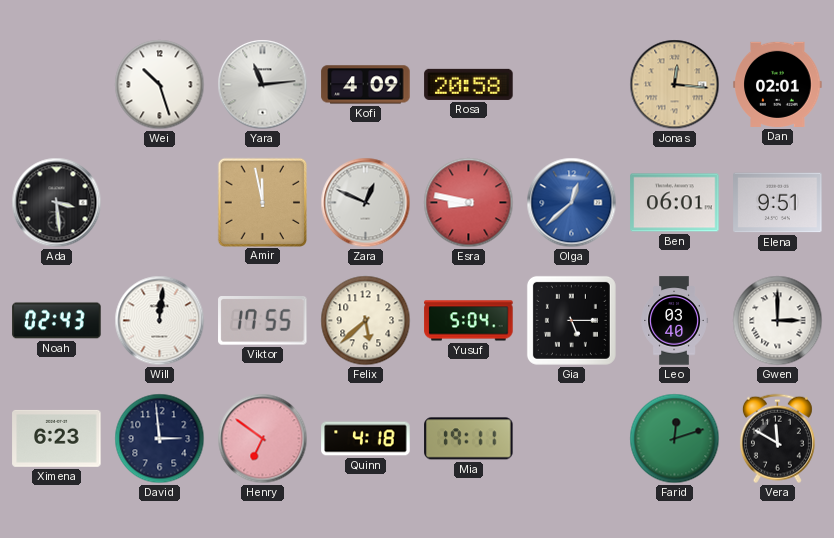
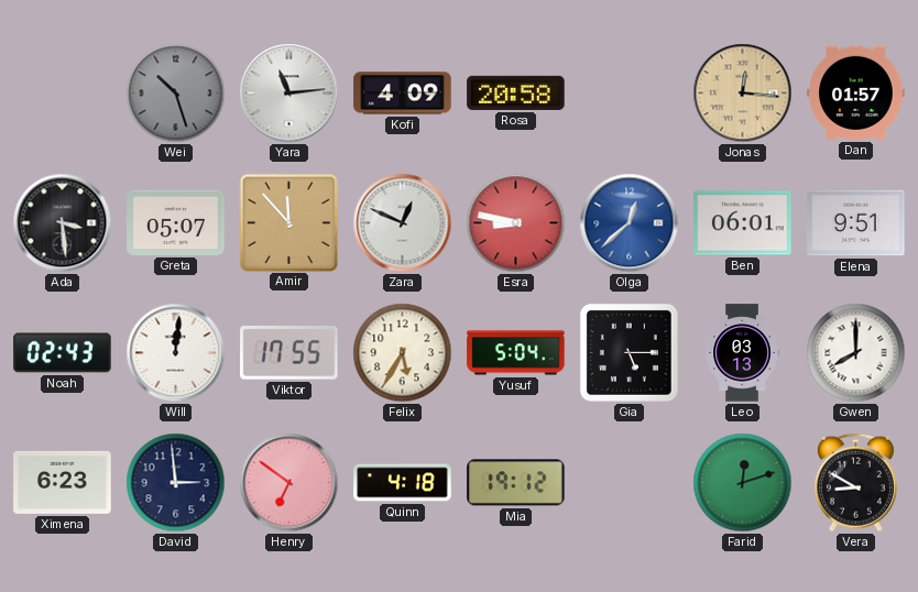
Wei dial: white -> grey (176, 94)
Dan: 02:01 -> 01:57 (856, 92)
Greta: none -> 05:07 (176, 222)
Amir: 11:58 -> 11:53 (288, 222)
Felix: 5:38 -> 5:35 (403, 353)
Leo: 03:40 -> 03:13 (742, 353)
Gwen: 3:00 -> 8:00 (856, 353)
Mia: 19:11 -> 19:12 (516, 483)
Vera: 11:50 -> 8:50 (855, 483)
